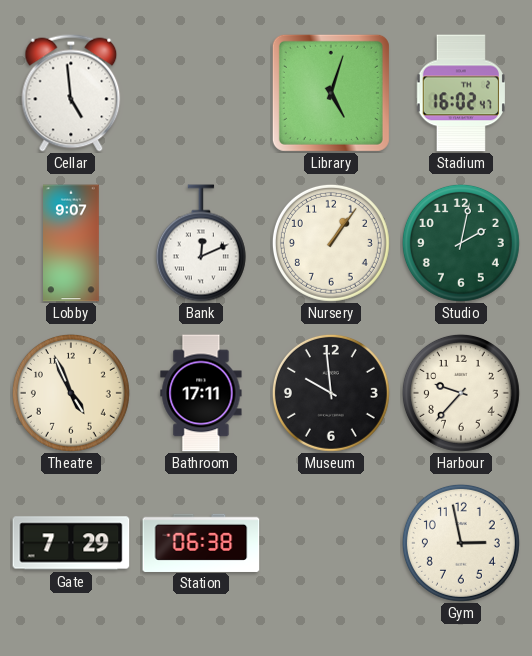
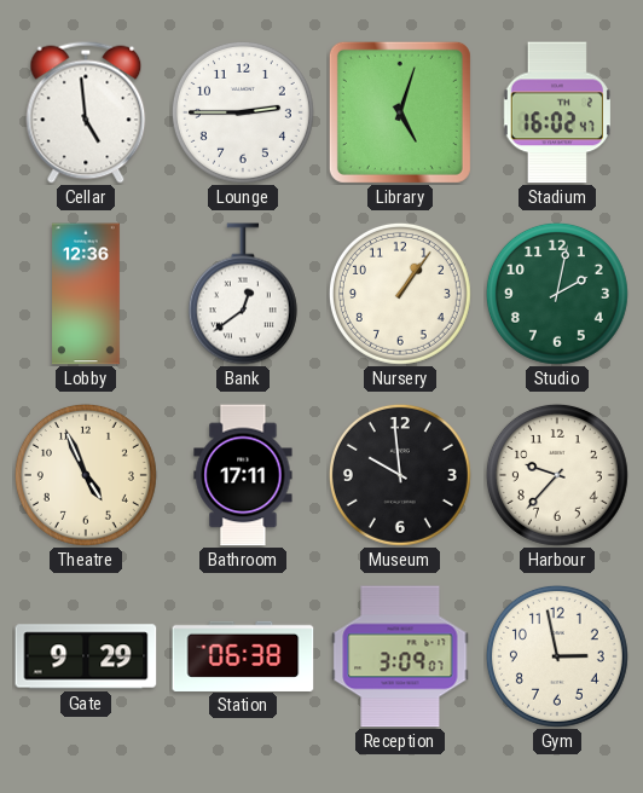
Lounge: none -> 2:45 (243, 112)
Lobby: 9:07 -> 12:36 (87, 294)
Bank: 12:11 -> 12:39 (243, 294)
Gate: 7:29 -> 9:29 (86, 656)
Reception: none -> 3:09 (400, 656)
